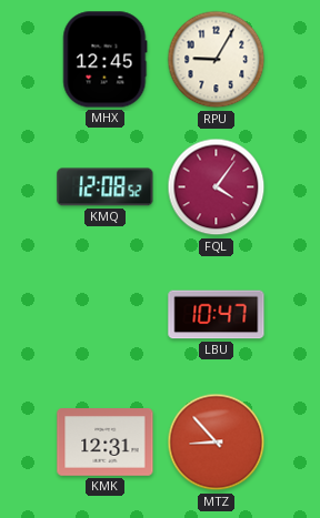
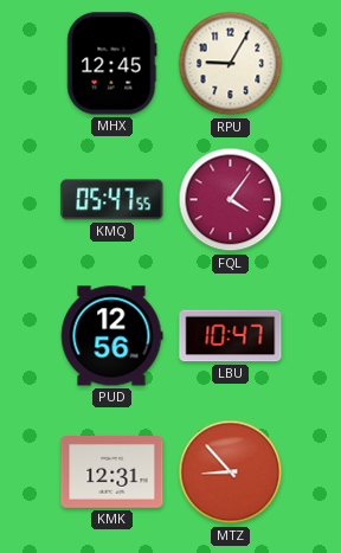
KMQ: 12:08 -> 05:47 (112, 200)
PUD: none -> 12:56 (111, 336)
